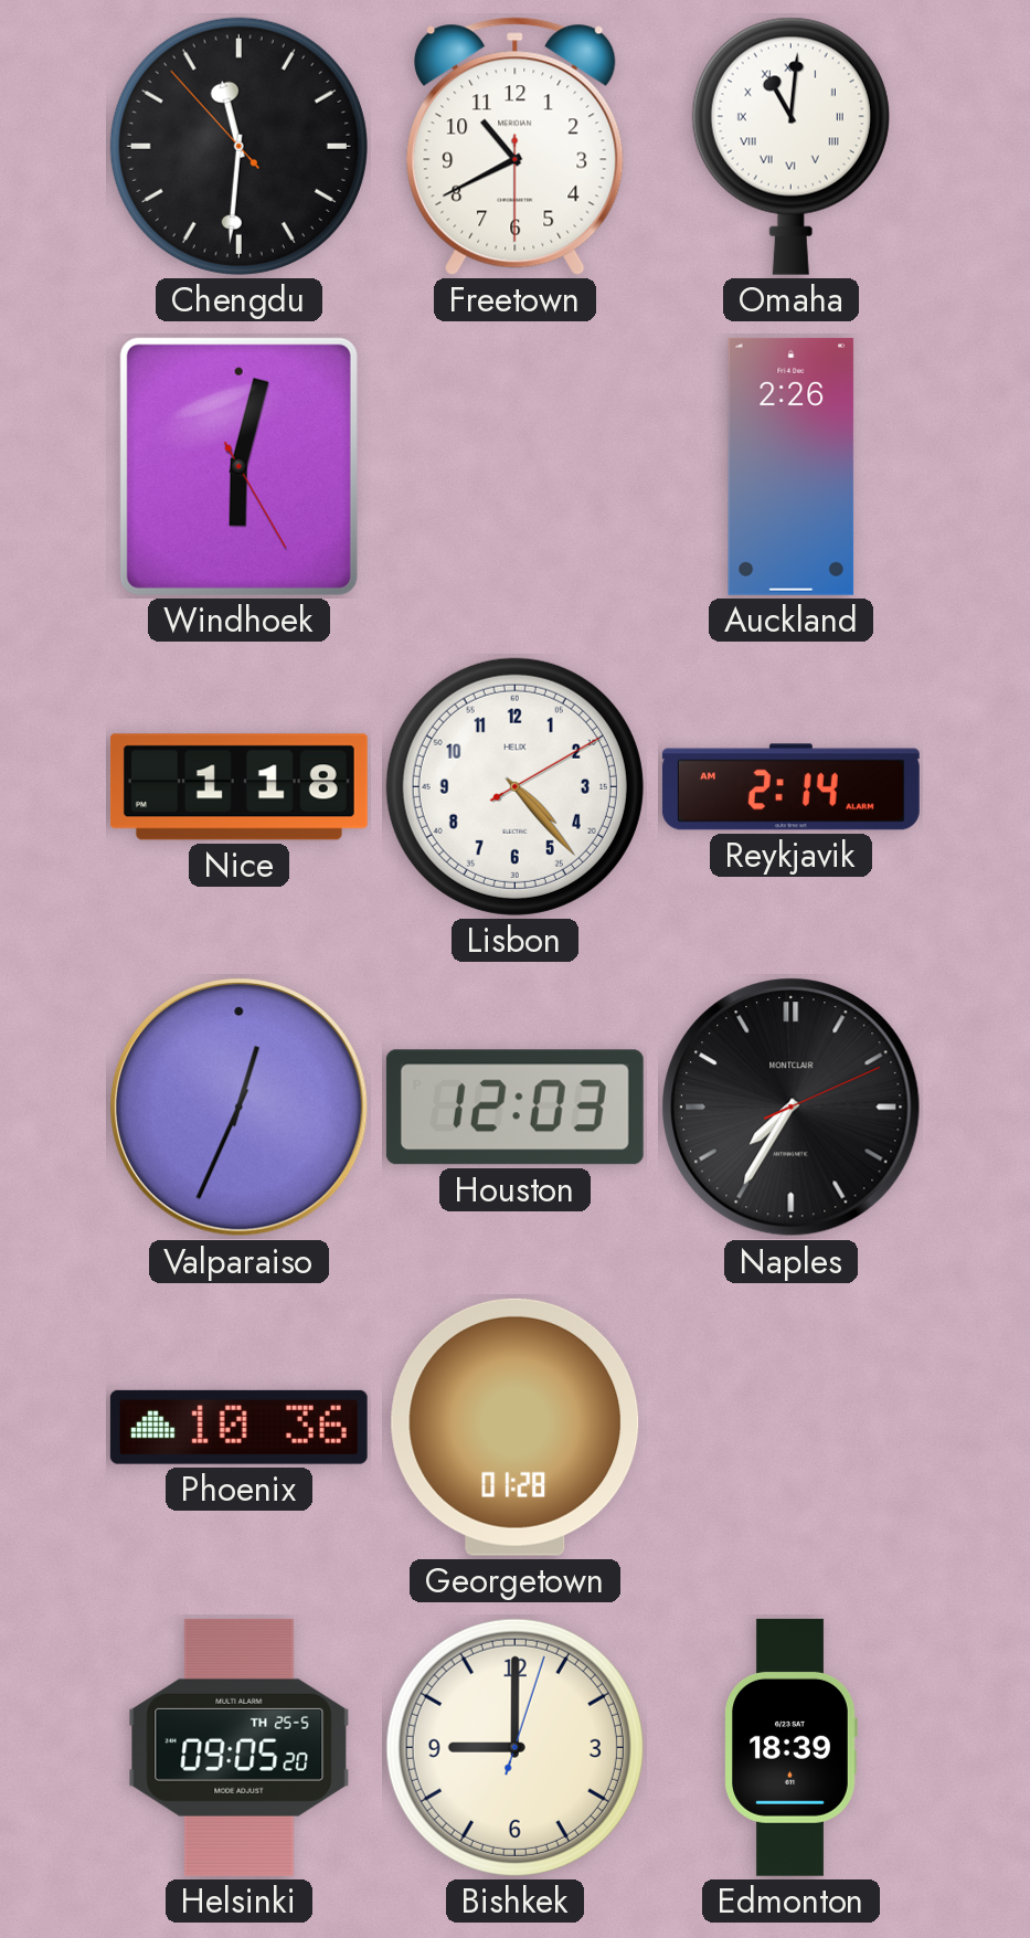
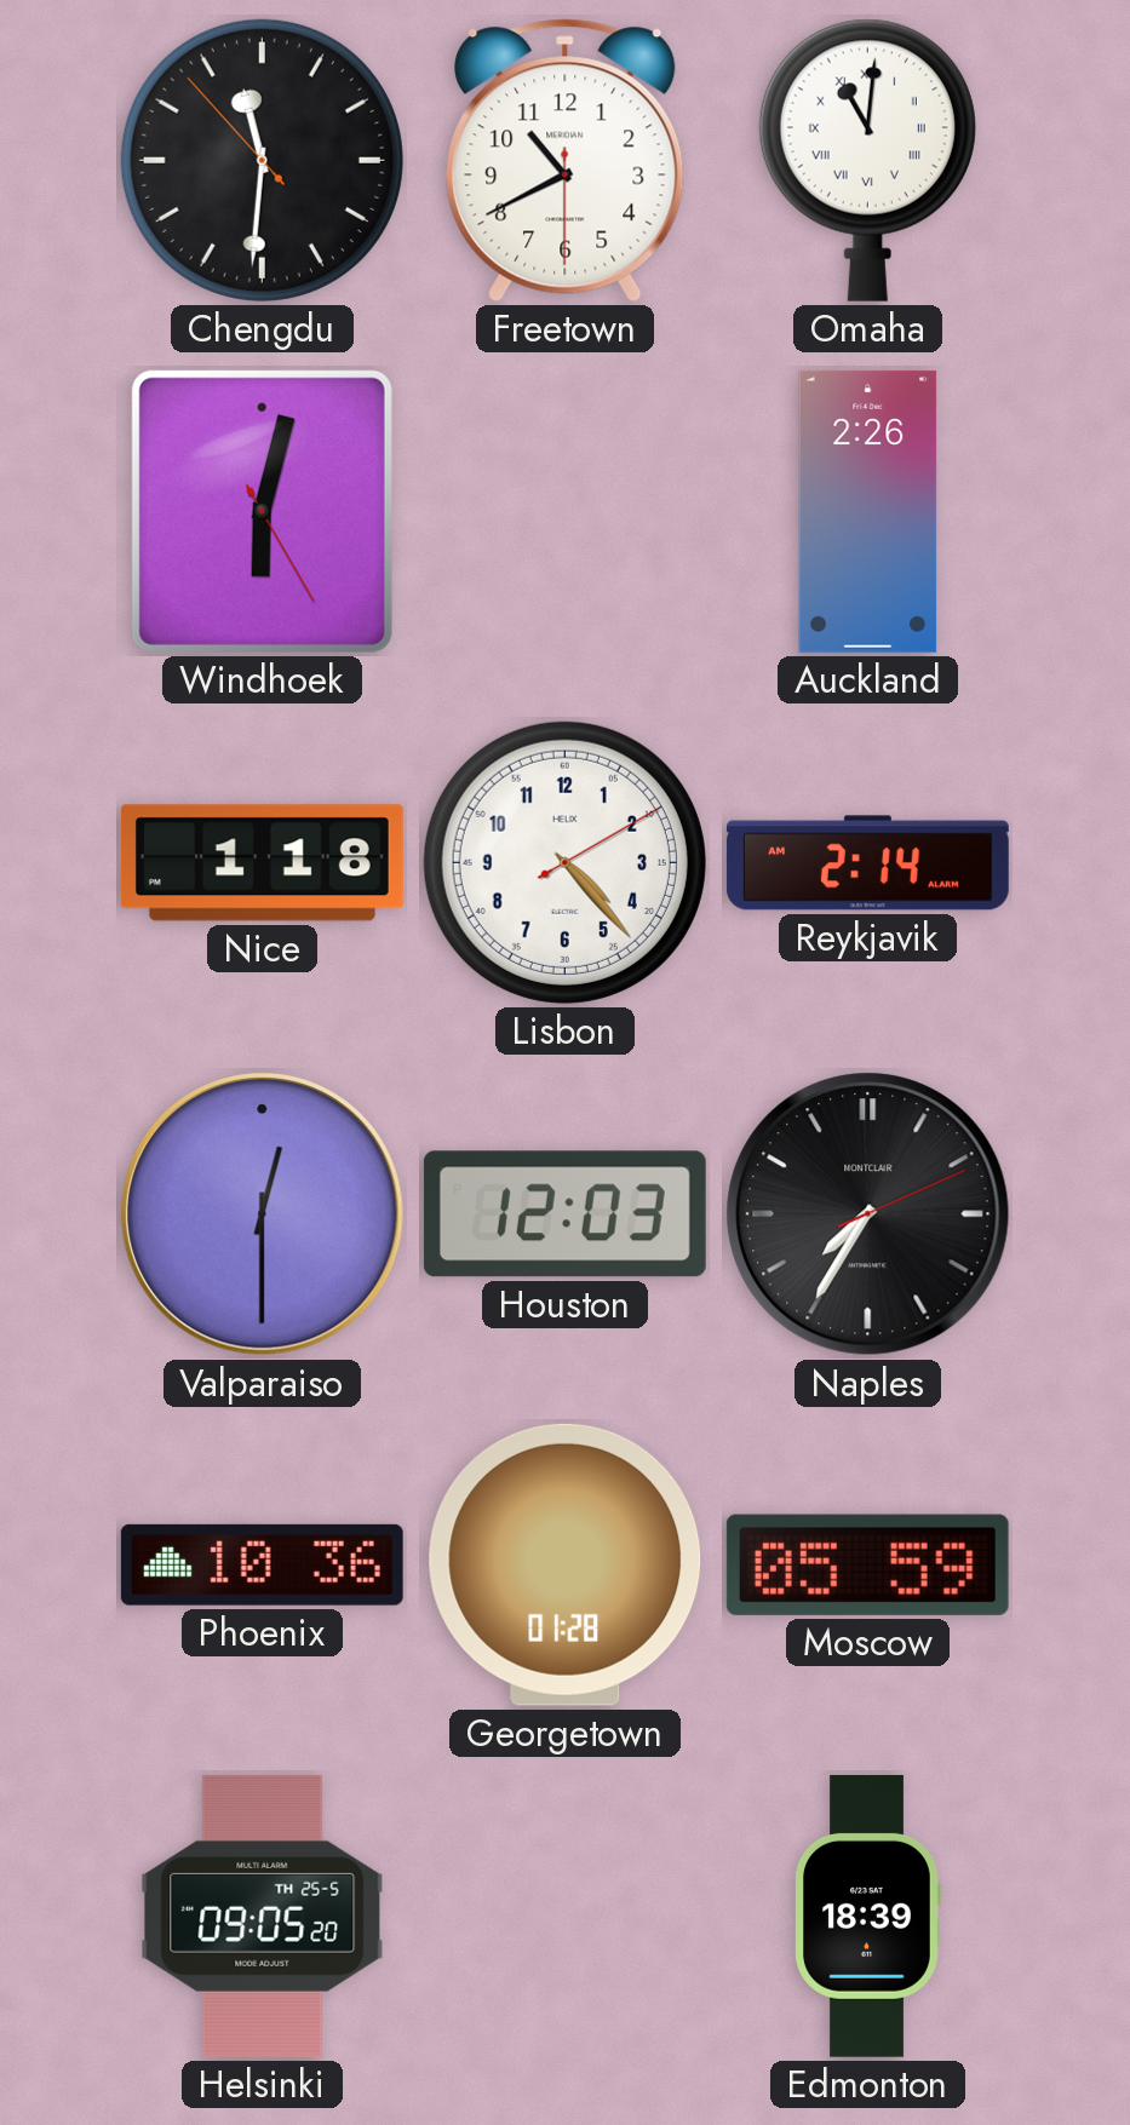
Valparaiso: 12:34 -> 12:30 (263, 1214)
Moscow: none -> 05:59 (867, 1564)
Bishkek: 9:00 -> none (514, 1747)
